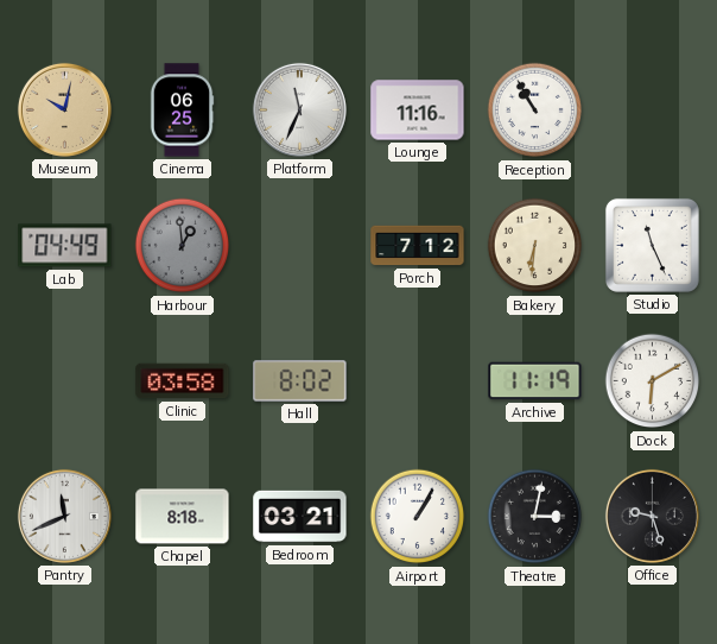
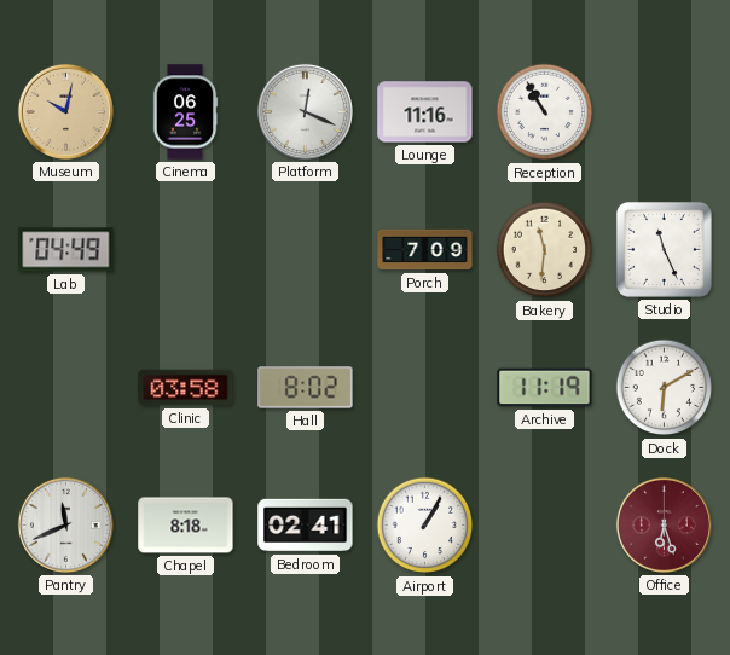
Platform: 11:34 -> 12:19 (305, 111)
Harbour: 12:59 -> none (183, 246)
Porch: 7:12 -> 7:09 (425, 250)
Bakery: 6:31 -> 11:31 (545, 250)
Bedroom: 03:21 -> 02:41 (306, 526)
Theatre: 3:02 -> none (535, 517)
Office: 9:27 -> 6:27 (664, 524)
Office dial: black -> burgundy (664, 524)
